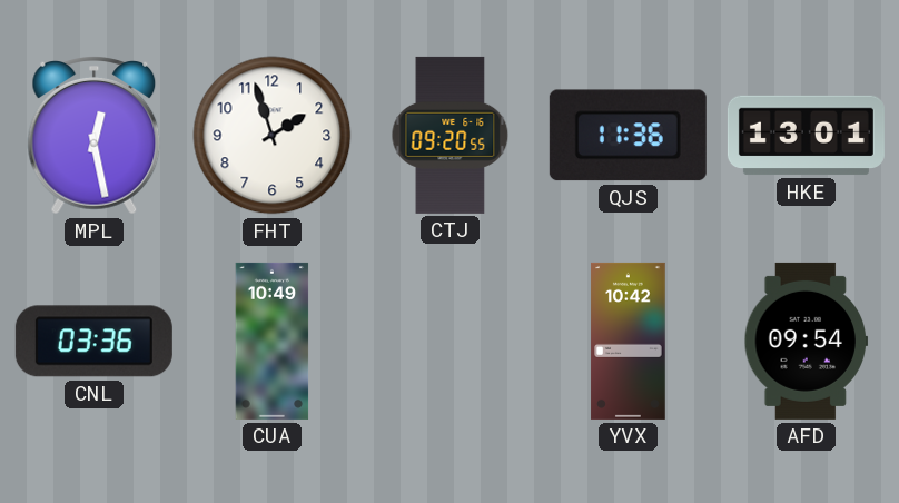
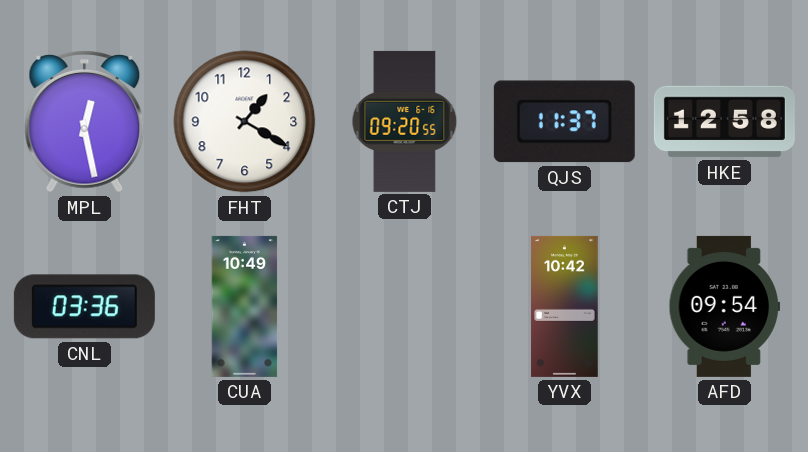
FHT: 1:57 -> 1:20 (245, 122)
QJS: 11:36 -> 11:37 (564, 122)
HKE: 13:01 -> 12:58 (724, 122)
